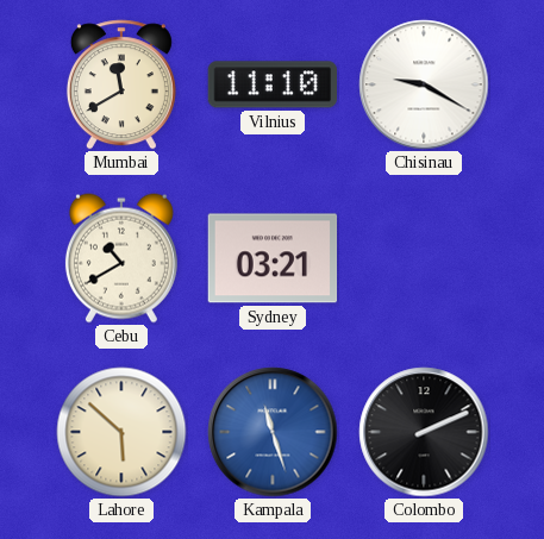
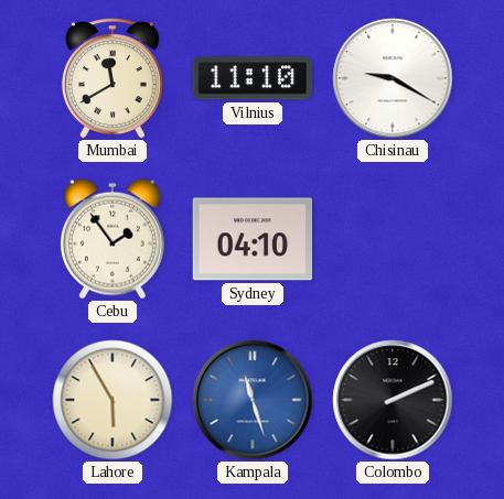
Cebu: 10:40 -> 1:54 (112, 239)
Sydney: 03:21 -> 04:10 (253, 239)
Lahore: 5:52 -> 5:55 (112, 400)
